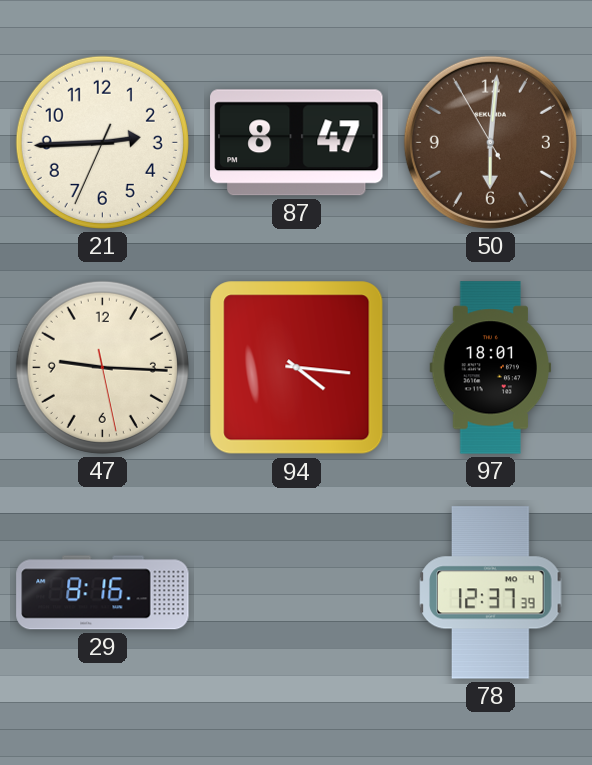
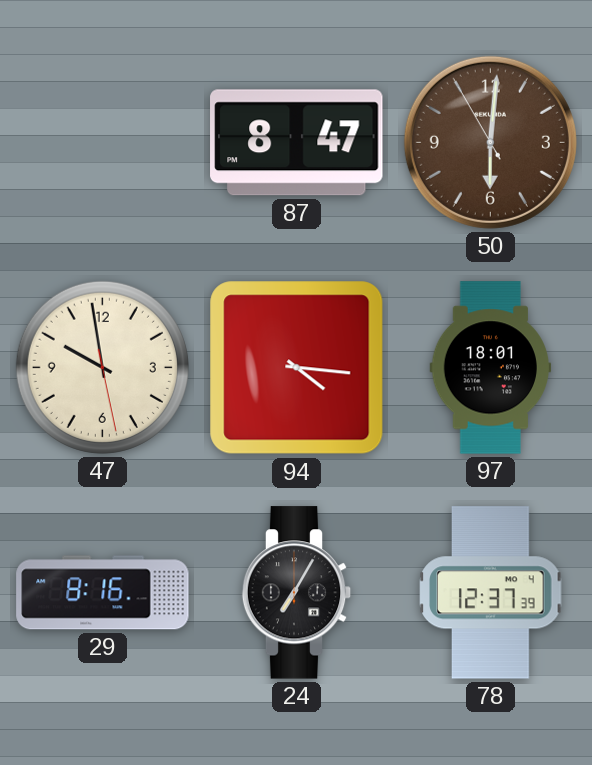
21: 2:44 -> none (102, 142)
47: 9:15 -> 9:58 (102, 367)
24: none -> 7:05 (297, 593)
